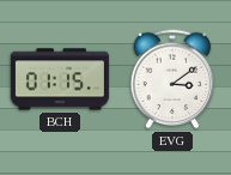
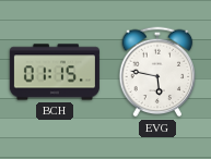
EVG: 3:09 -> 5:47 (157, 72)
